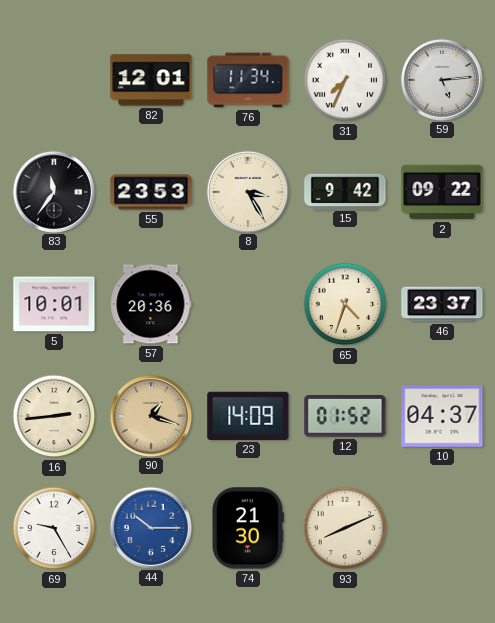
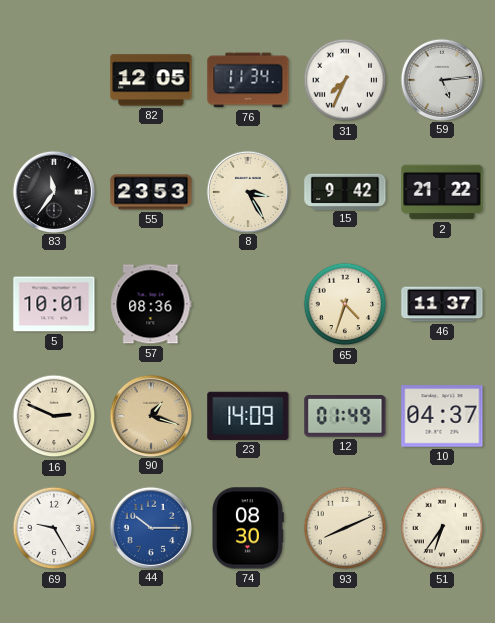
82: 12:01 -> 12:05 (151, 80)
2: 09:22 -> 21:22 (442, 192)
57: 20:36 -> 08:36 (151, 304)
46: 23:37 -> 11:37 (442, 304)
16: 2:44 -> 2:49 (54, 416)
12: 01:52 -> 01:49 (345, 417)
74: 21:30 -> 08:30 (248, 528)
51: none -> 6:36 (442, 528)
